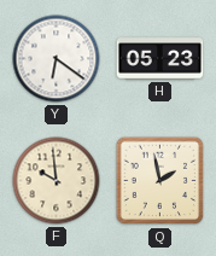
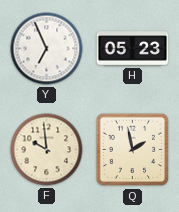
Y: 6:21 -> 6:56 (47, 49)
